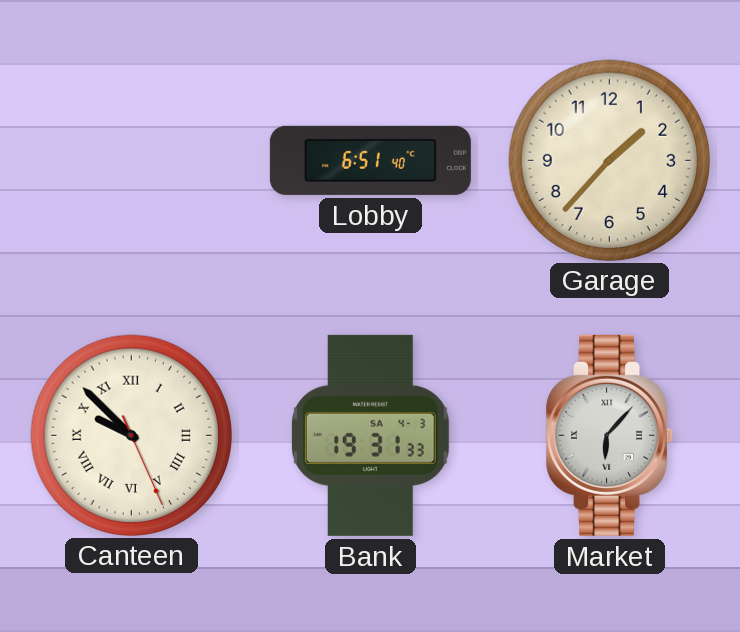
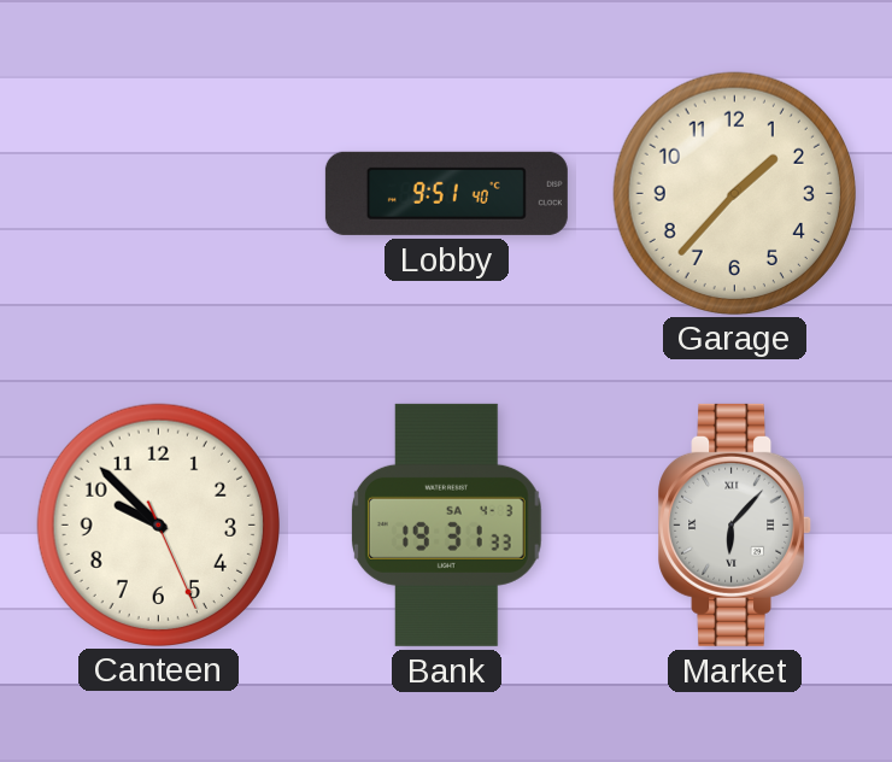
Lobby: 6:51 -> 9:51 (446, 193)
Canteen numerals: Roman -> Arabic (158, 524)
